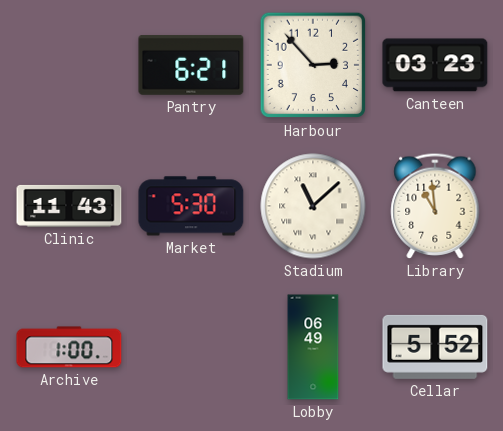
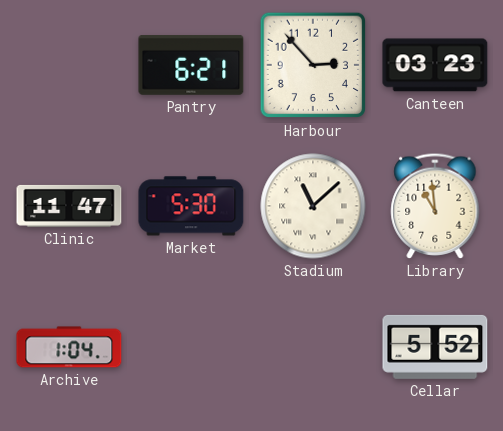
Clinic: 11:43 -> 11:47 (69, 206)
Archive: 1:00 -> 1:04 (69, 347)
Lobby: 06:49 -> none (313, 347)
